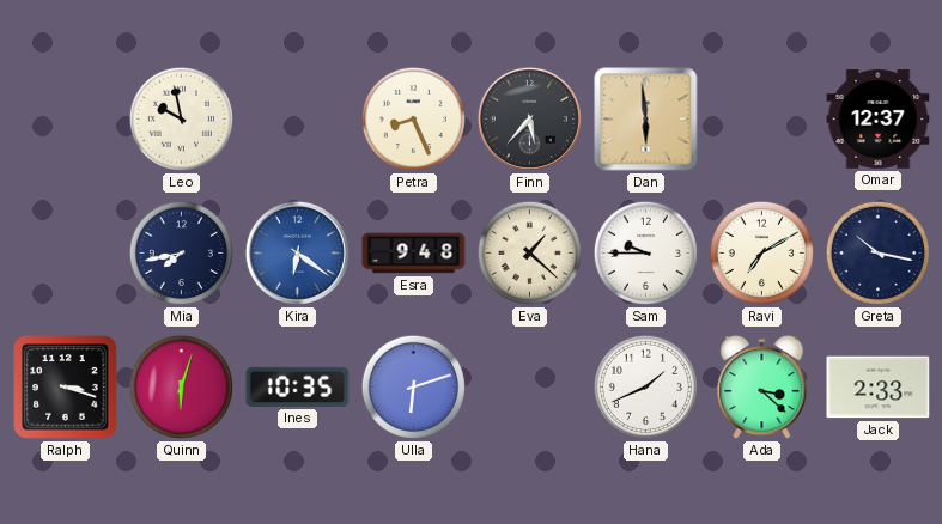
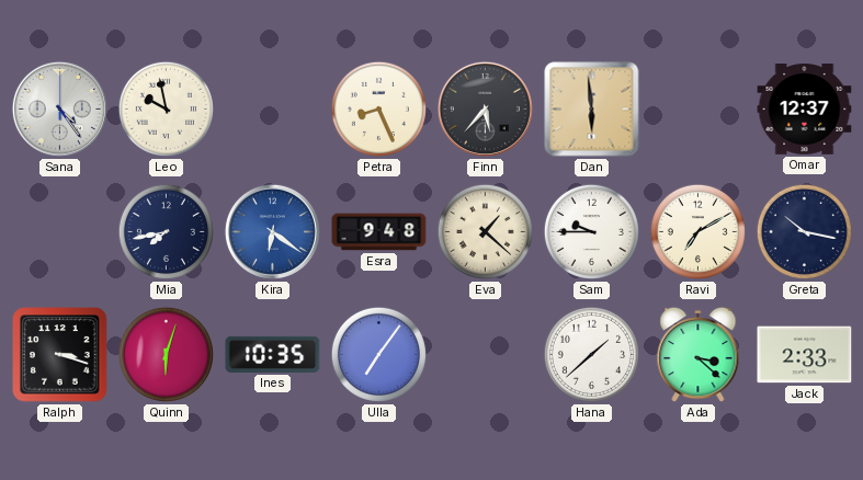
Sana: none -> 4:24 (59, 108)
Ulla: 6:12 -> 7:06 (378, 354)
Hana: 1:41 -> 1:38 (591, 354)
